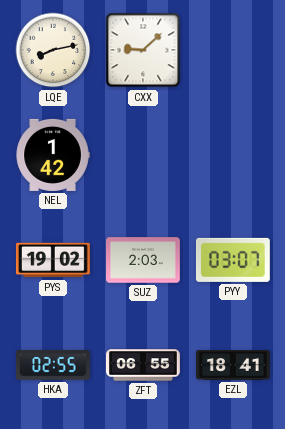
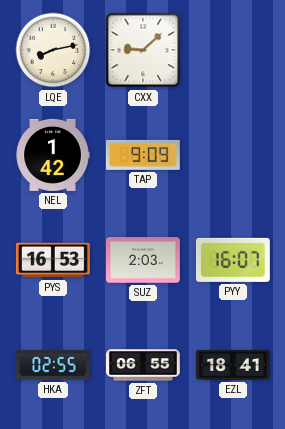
TAP: none -> 9:09 (143, 155)
PYS: 19:02 -> 16:53 (53, 260)
PYY: 03:07 -> 16:07 (233, 260)
